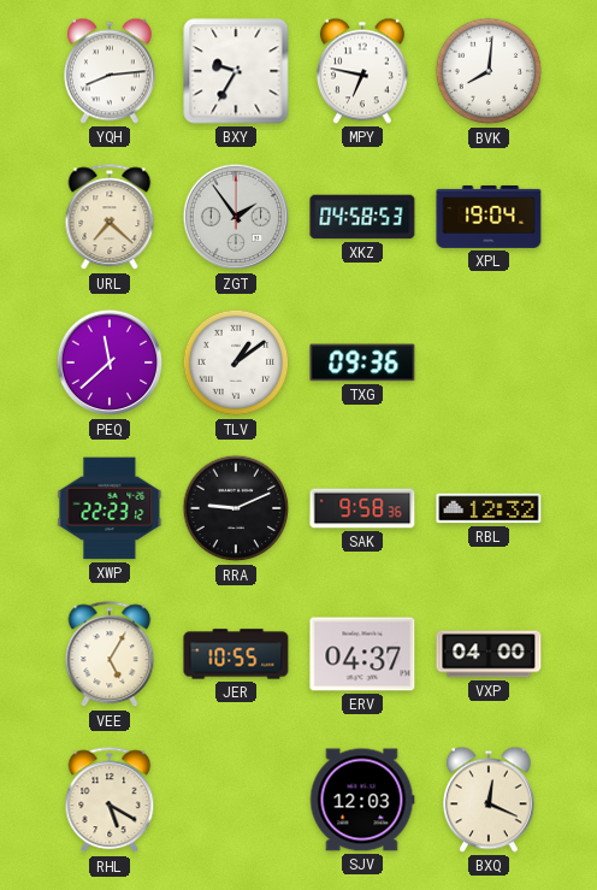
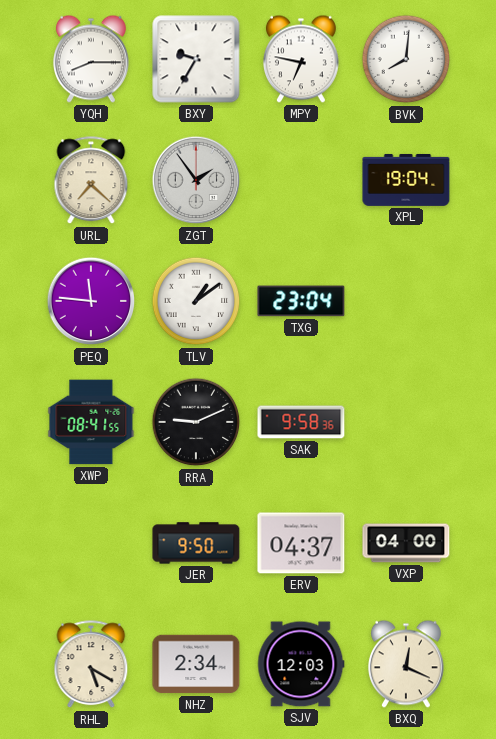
YQH: 8:14 -> 8:15 (91, 59)
XKZ: 04:58 -> none (362, 217)
PEQ: 11:38 -> 11:46 (91, 301)
TXG: 09:36 -> 23:04 (301, 301)
XWP: 22:23 -> 08:41 (91, 422)
RBL: 12:32 -> none (489, 508)
VEE: 5:05 -> none (110, 655)
JER: 10:55 -> 9:50 (196, 543)
NHZ: none -> 2:34 (196, 664)
